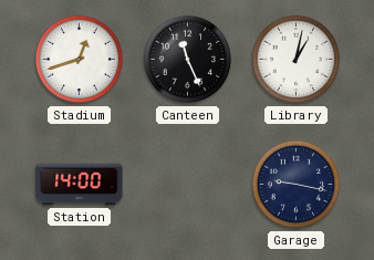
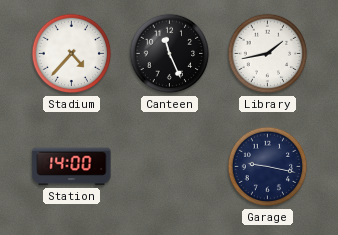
Stadium: 12:42 -> 4:37 (72, 54)
Library: 1:02 -> 1:43 (268, 54)
